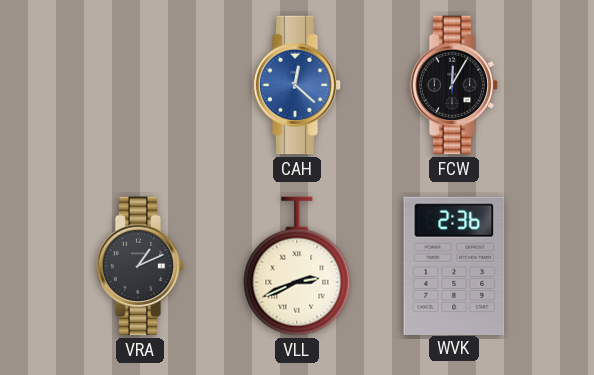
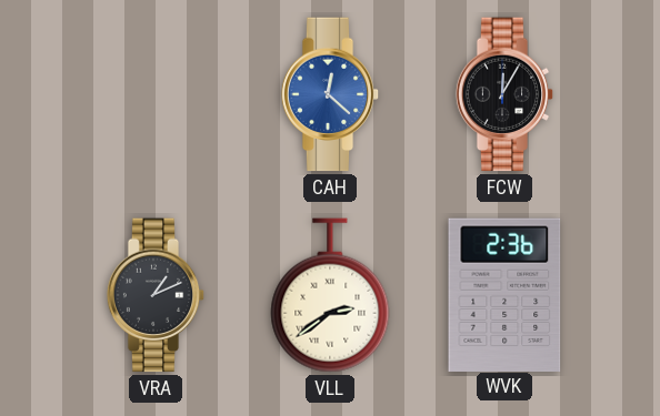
VLL: 2:41 -> 2:39 (330, 295)
